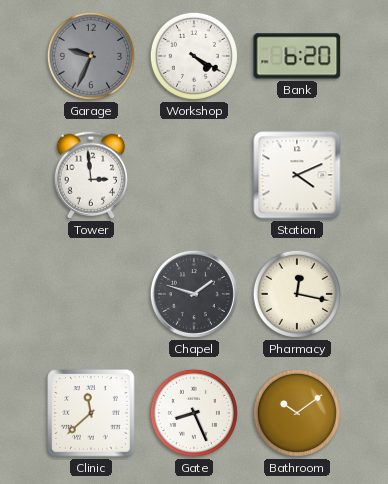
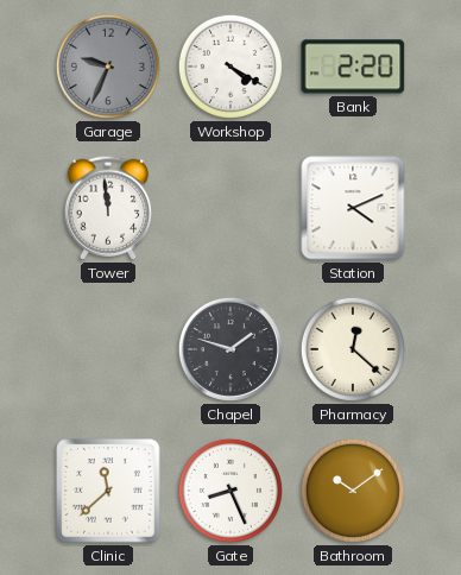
Bank: 6:20 -> 2:20 (353, 67)
Tower: 2:59 -> 11:59 (108, 208)
Pharmacy: 12:17 -> 12:22 (353, 349)
